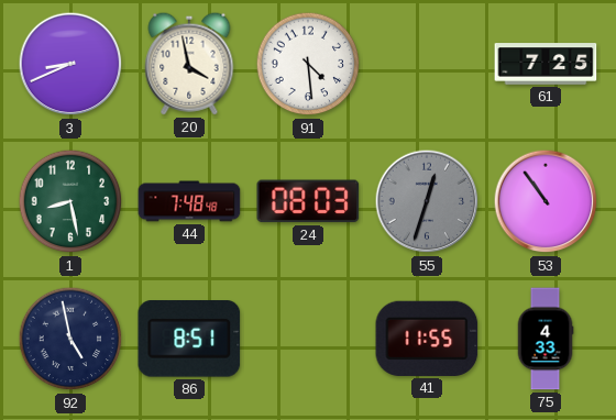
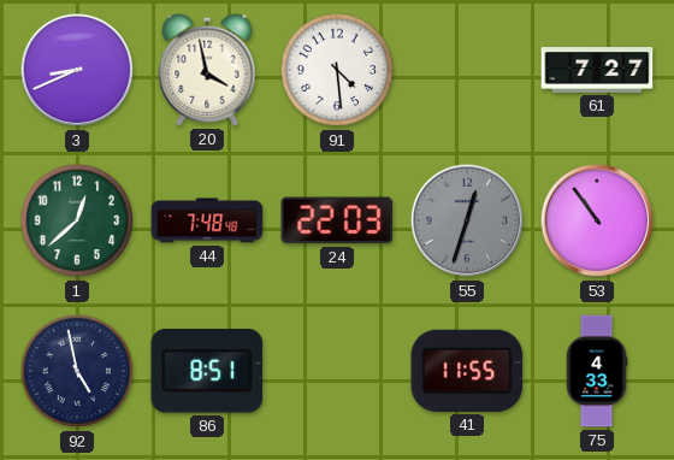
61: 7:25 -> 7:27 (597, 70)
1: 8:28 -> 12:38 (77, 220)
24: 08:03 -> 22:03 (337, 220)
